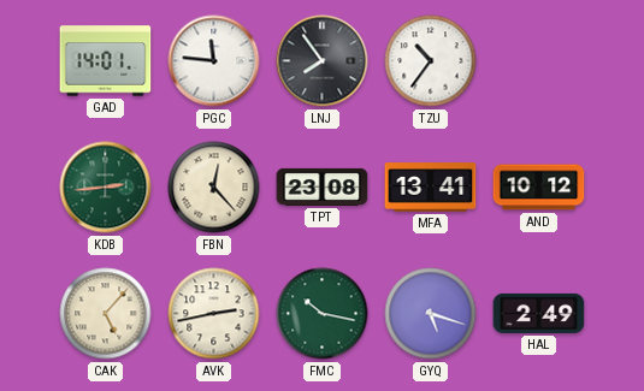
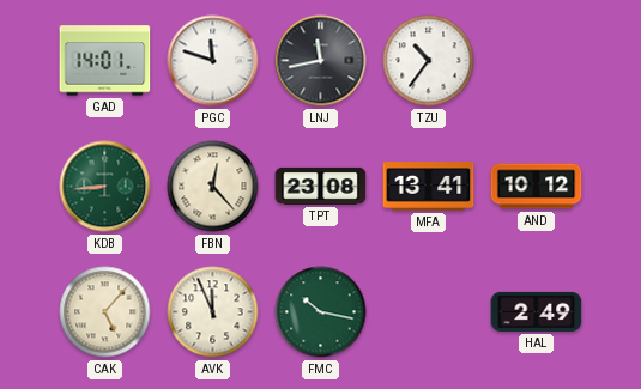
PGC: 11:46 -> 11:48 (213, 61)
LNJ: 7:54 -> 11:43 (321, 61)
KDB: 2:44 -> 8:44 (105, 187)
AVK: 2:43 -> 11:56 (213, 312)
GYQ: 5:18 -> none (431, 314)
